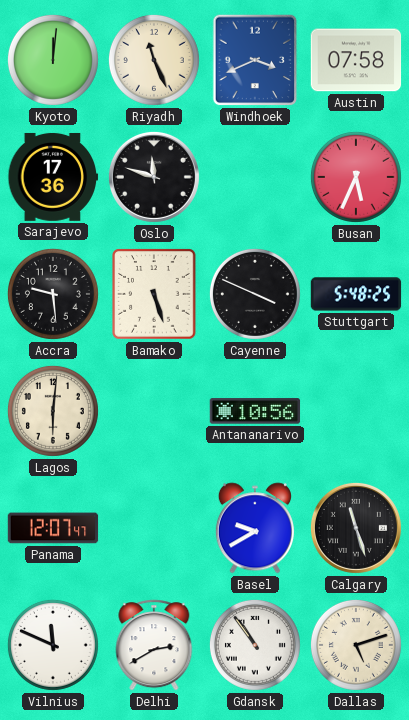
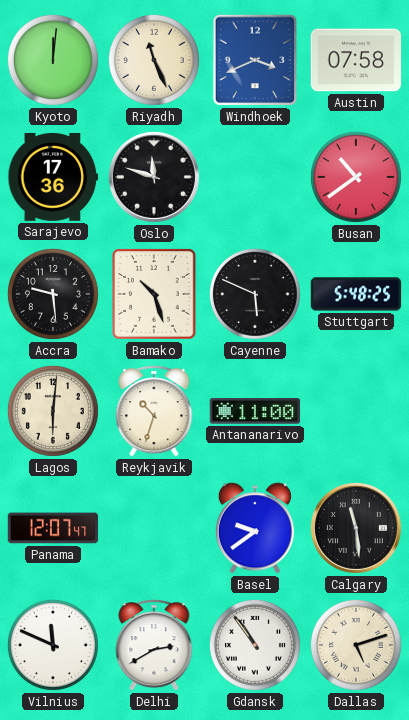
Busan: 5:34 -> 10:39 (356, 177)
Bamako: 5:27 -> 10:27 (154, 294)
Cayenne: 3:49 -> 5:49 (255, 294)
Reykjavik: none -> 10:33 (154, 411)
Antananarivo: 10:56 -> 11:00 (255, 411)
Basel: 9:40 -> 9:39 (255, 528)
Calgary: 11:27 -> 11:29 (356, 528)
